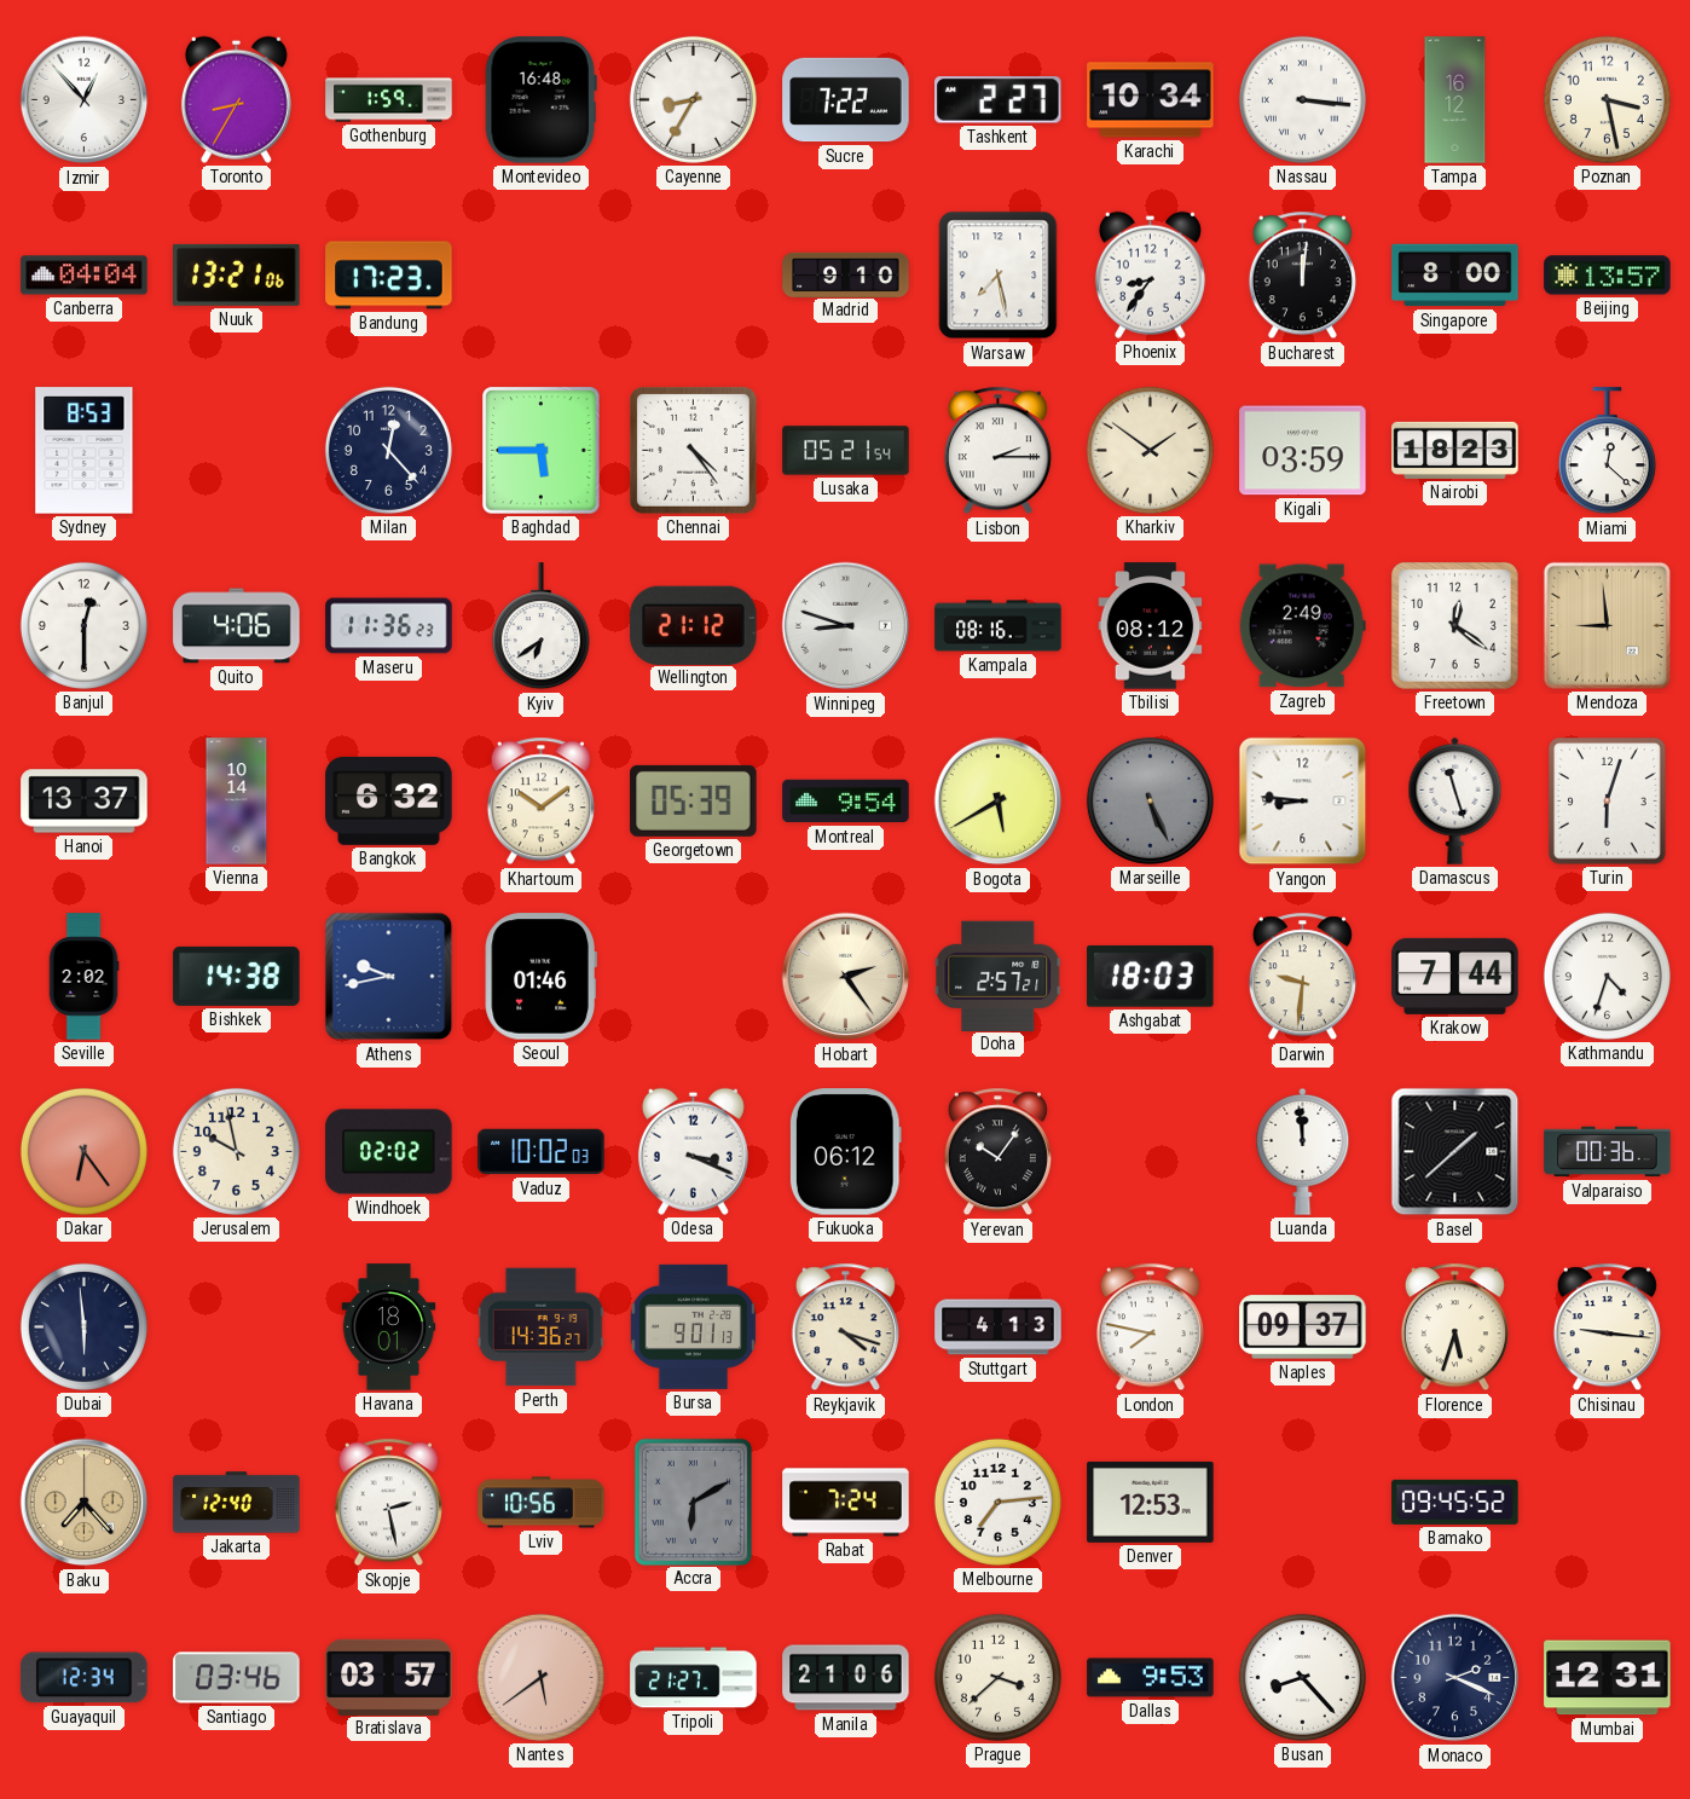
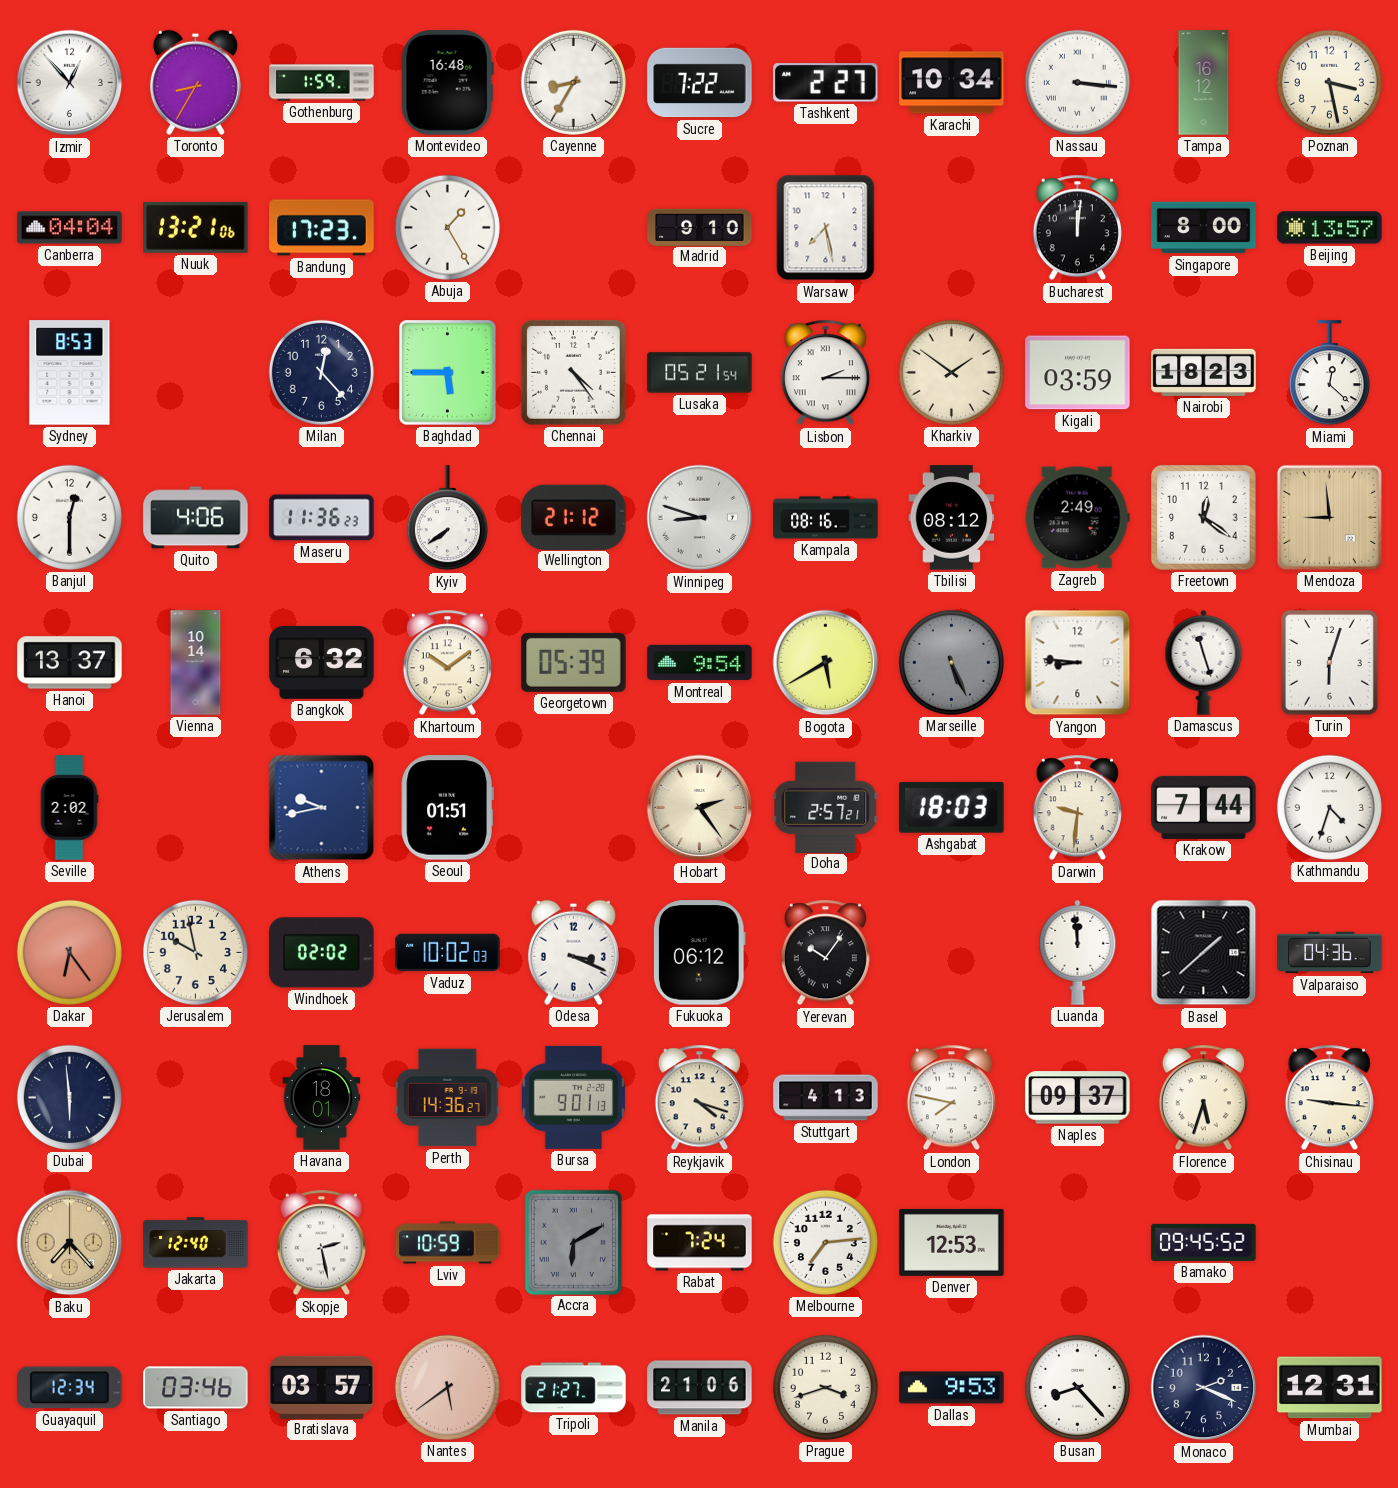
Abuja: none -> 1:25 (447, 227)
Phoenix: 8:36 -> none (1150, 274)
Kyiv: 6:39 -> 7:39 (447, 518)
Bishkek: 14:38 -> none (237, 976)
Seoul: 01:46 -> 01:51 (447, 808)
Valparaiso: 00:36 -> 04:36 (1330, 953)
Lviv: 10:56 -> 10:59 (448, 1243)
Prague: 3:38 -> 3:42 (825, 1387)
